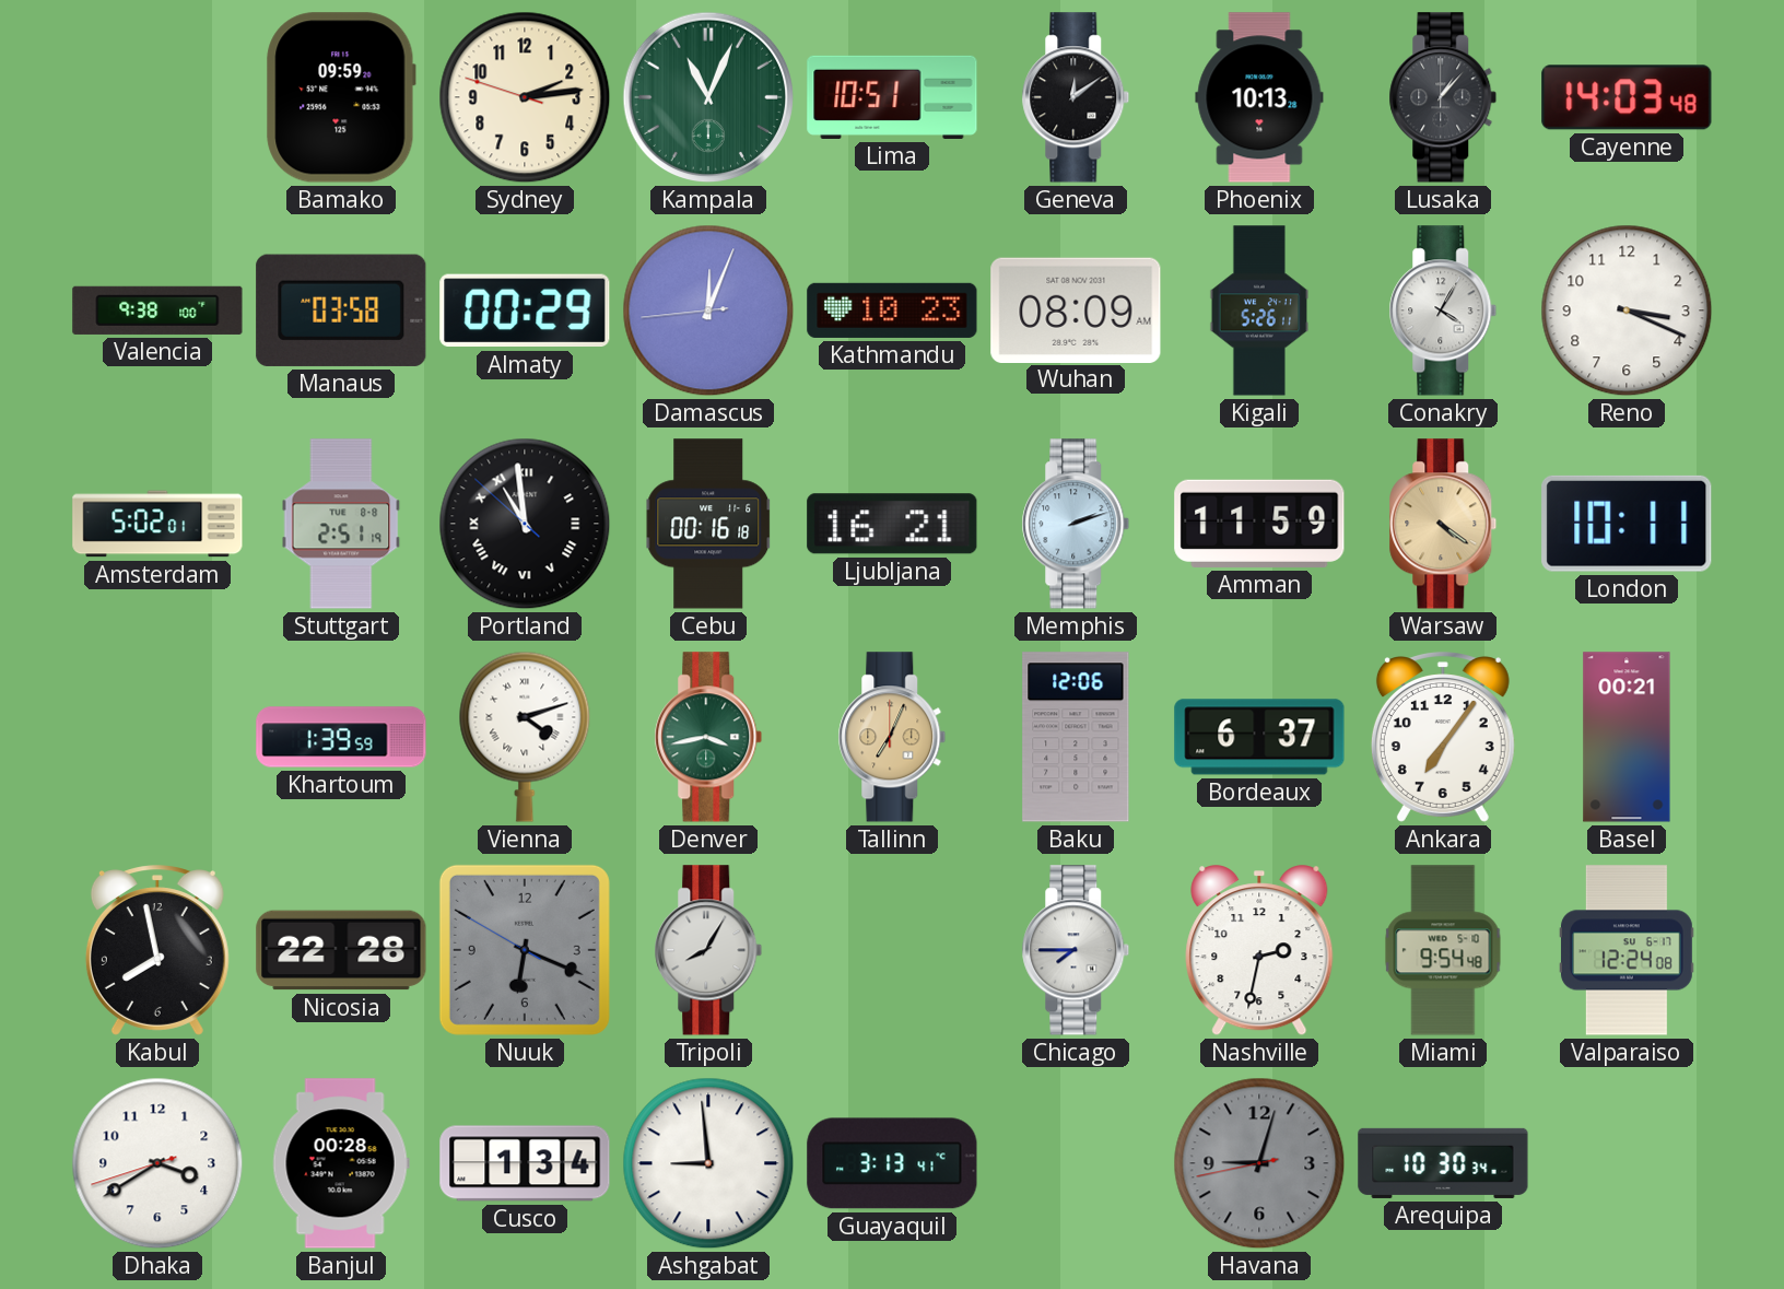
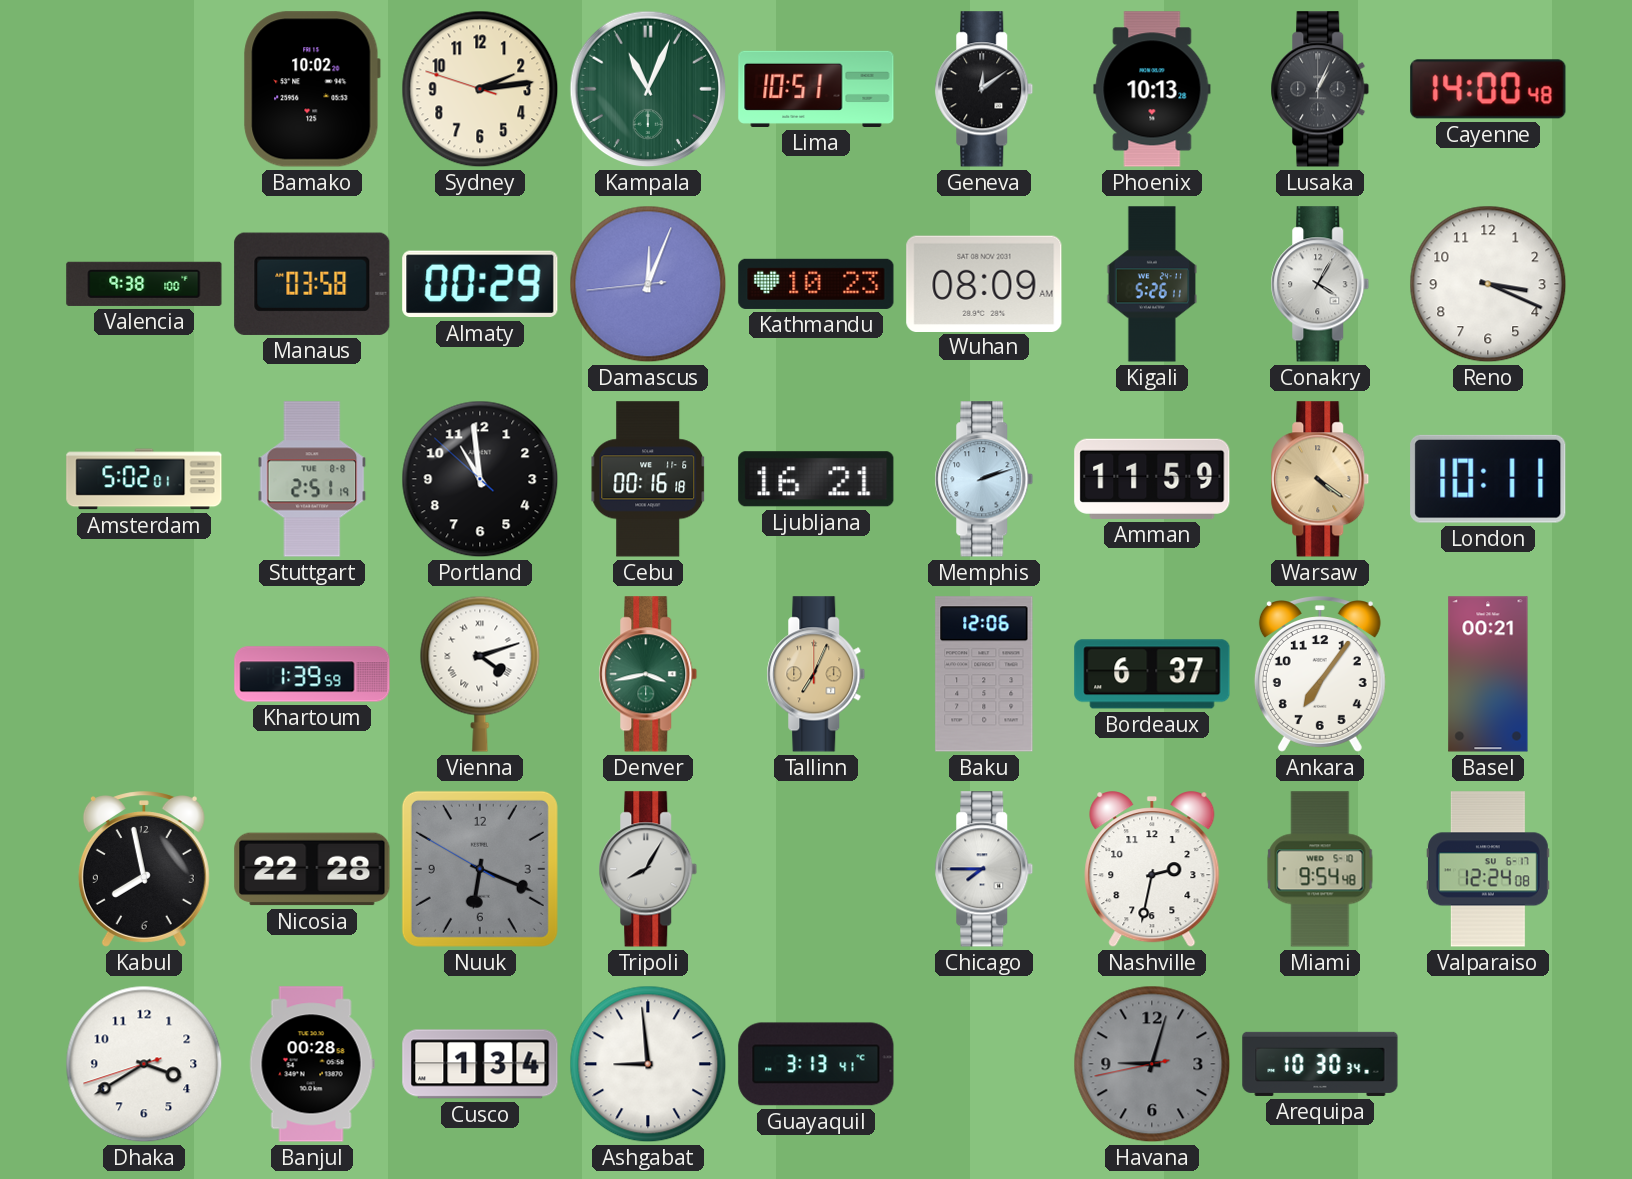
Bamako: 09:59 -> 10:02 (312, 89)
Lusaka: 1:07 -> 1:04 (1320, 89)
Cayenne: 14:03 -> 14:00 (1488, 89)
Portland numerals: Roman -> Arabic (480, 479)
